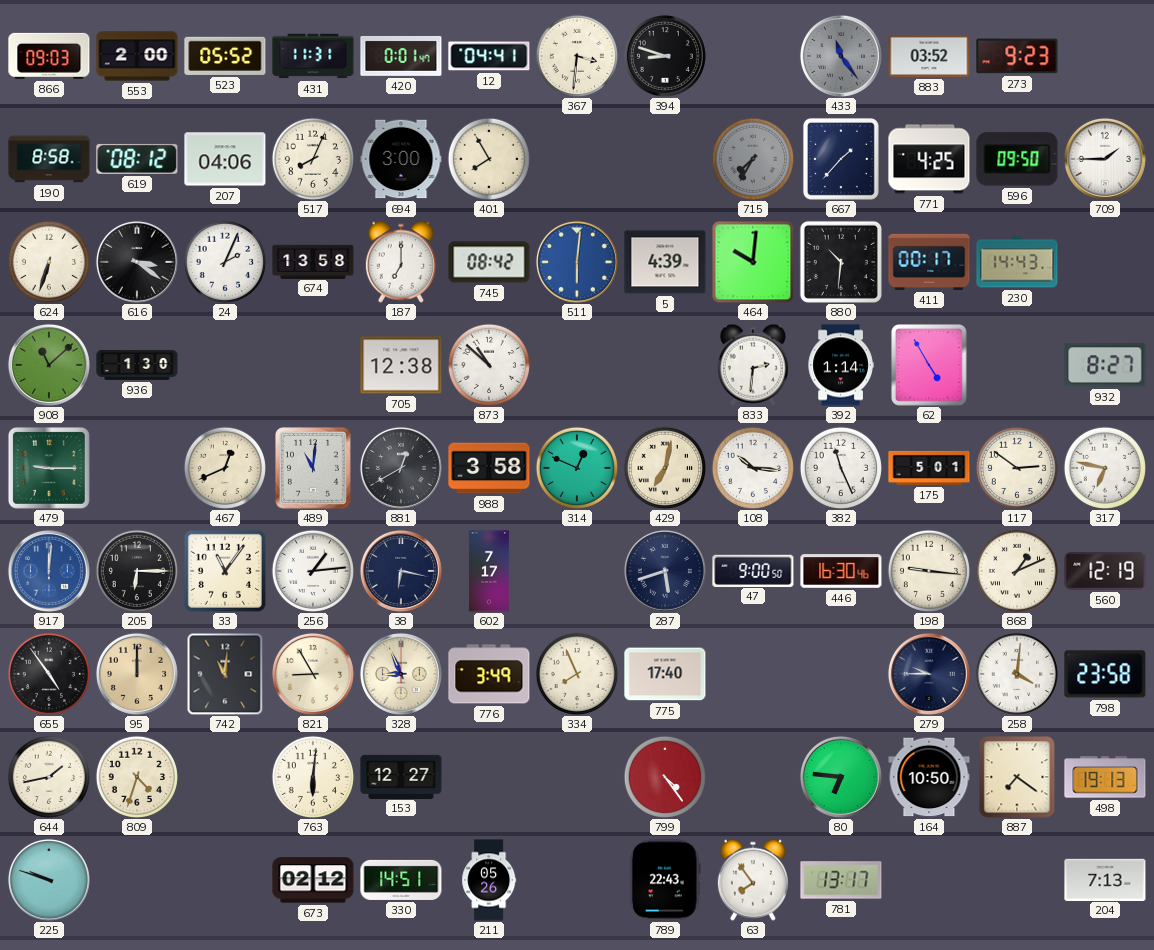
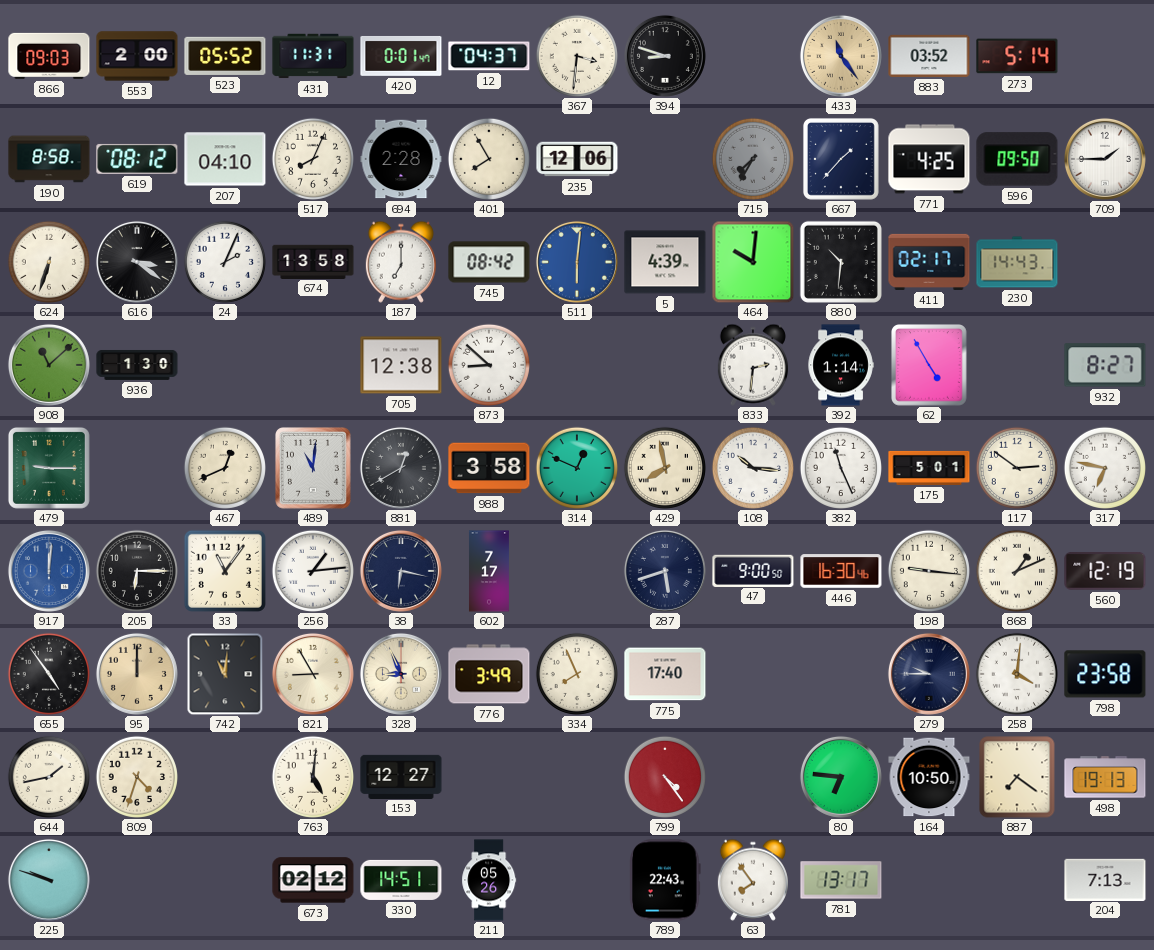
12: 04:41 -> 04:37 (489, 56)
433 dial: grey -> champagne (841, 56)
273: 9:23 -> 5:14 (1017, 56)
207: 04:06 -> 04:10 (225, 159)
694: 3:00 -> 2:28 (401, 159)
235: none -> 12:06 (577, 159)
411: 00:17 -> 02:17 (929, 262)
873: 10:52 -> 8:52 (489, 365)
429: 7:02 -> 7:58 (665, 468)
763: 6:01 -> 5:01 (313, 777)
